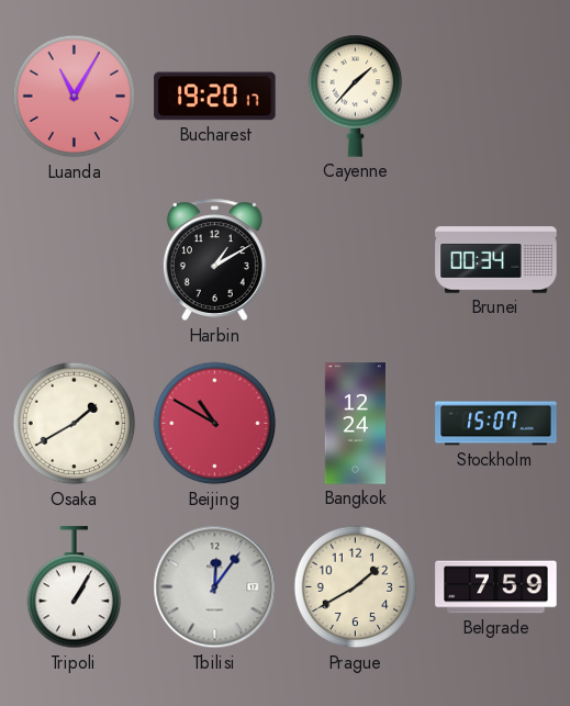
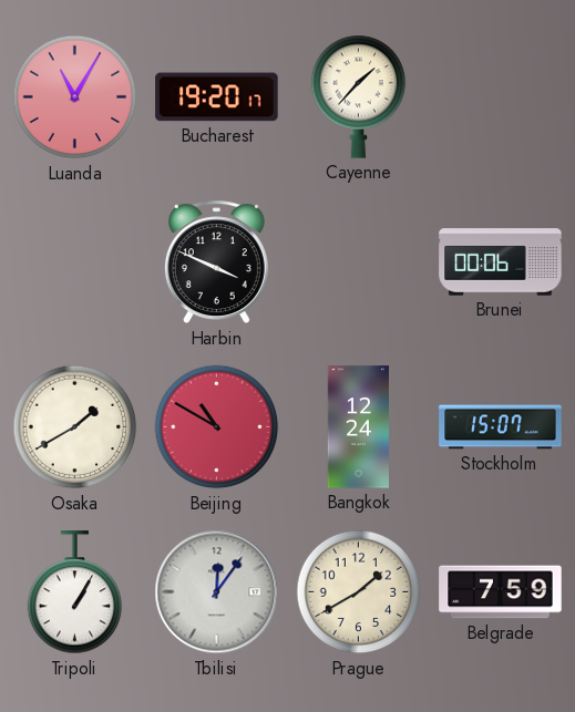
Harbin: 1:10 -> 3:49 (216, 262)
Brunei: 00:34 -> 00:06 (501, 262)
